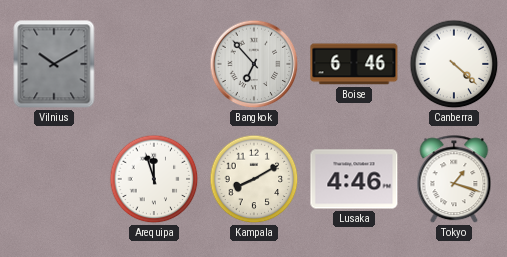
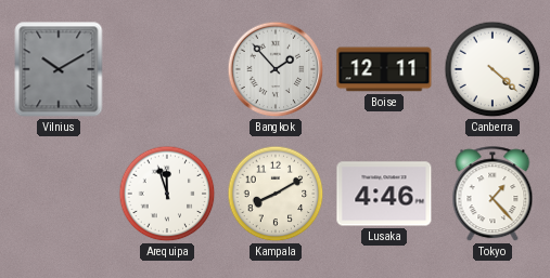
Bangkok: 6:53 -> 1:53 (276, 69)
Boise: 6:46 -> 12:11 (384, 69)
Tokyo: 1:18 -> 1:23 (493, 195)
